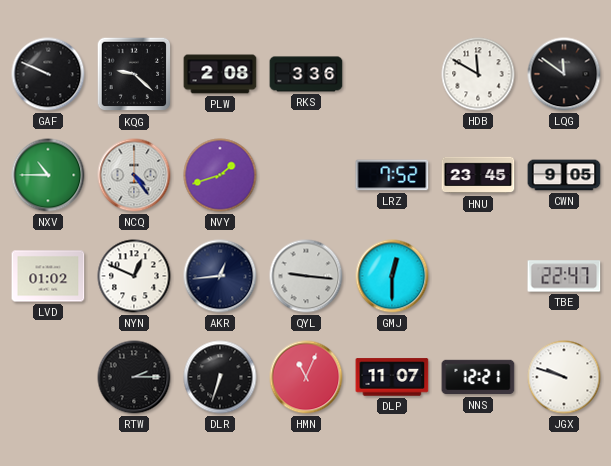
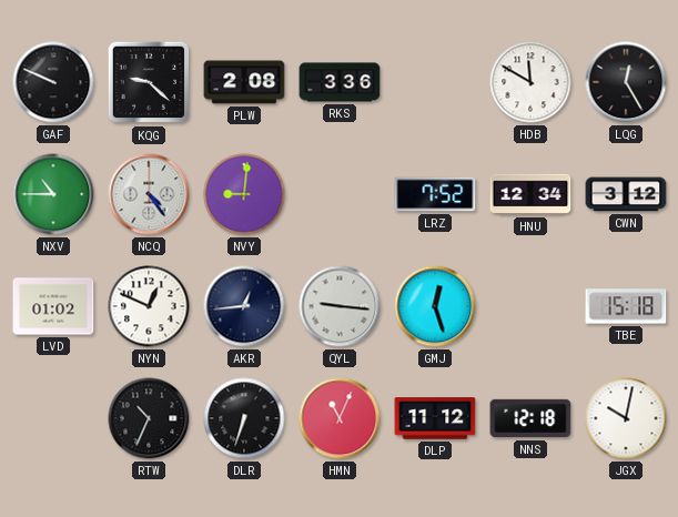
LQG: 11:51 -> 12:25 (626, 82)
NVY: 1:42 -> 9:01 (244, 194)
HNU: 23:45 -> 12:34 (530, 194)
CWN: 9:05 -> 3:12 (626, 194)
GMJ: 12:30 -> 12:27 (435, 306)
TBE: 22:47 -> 15:18 (626, 306)
RTW: 2:15 -> 10:34 (149, 418)
DLP: 11:07 -> 11:12 (435, 418)
NNS: 12:21 -> 12:18 (530, 418)
JGX: 9:48 -> 10:02 (626, 418)
